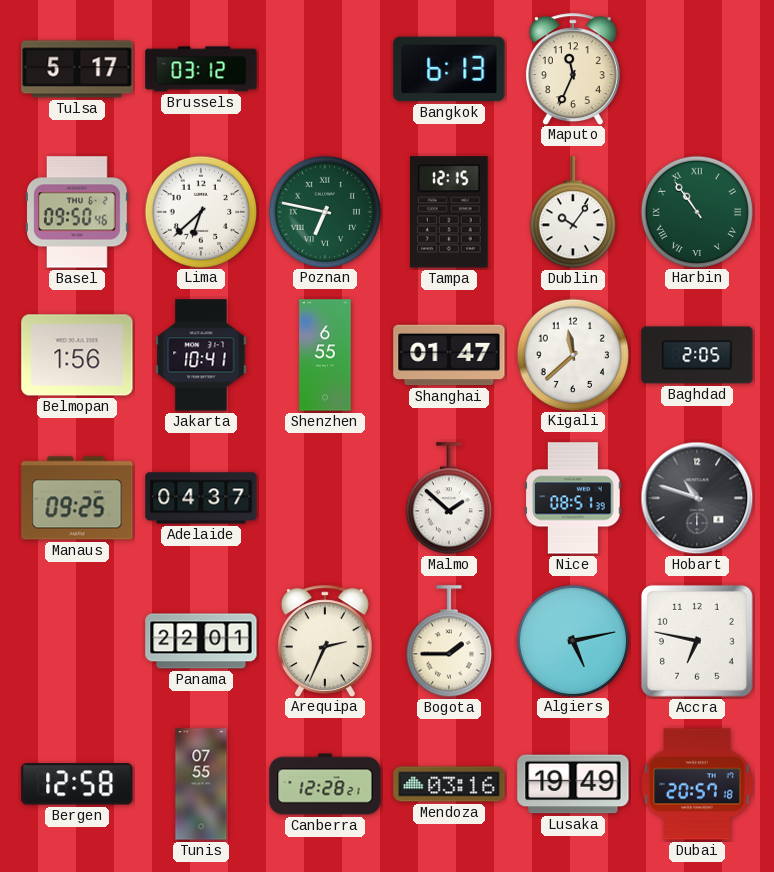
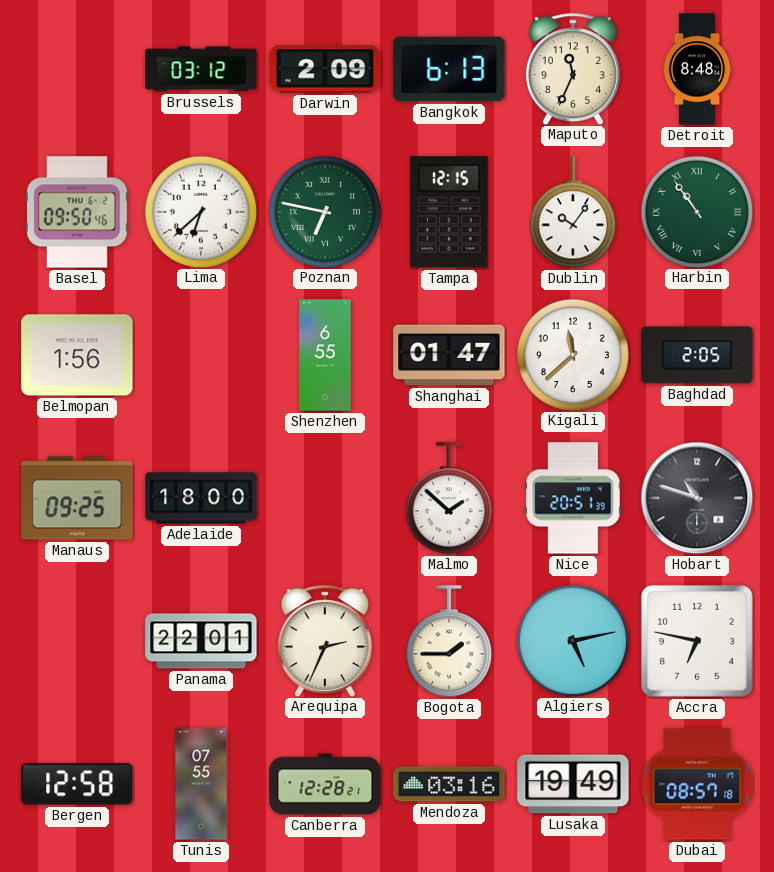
Tulsa: 5:17 -> none (77, 69)
Darwin: none -> 2:09 (325, 69)
Detroit: none -> 8:48 (697, 69)
Jakarta: 10:41 -> none (201, 355)
Adelaide: 04:37 -> 18:00 (201, 498)
Nice: 08:51 -> 20:51 (573, 498)
Dubai: 20:57 -> 08:57 (697, 784)
